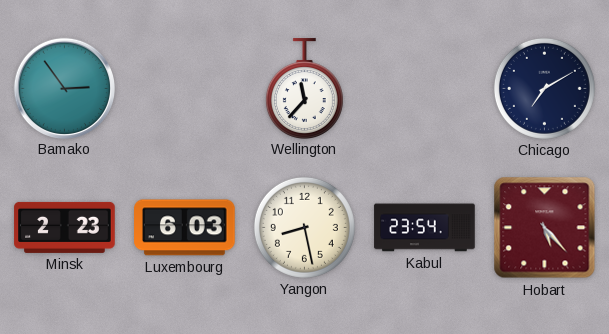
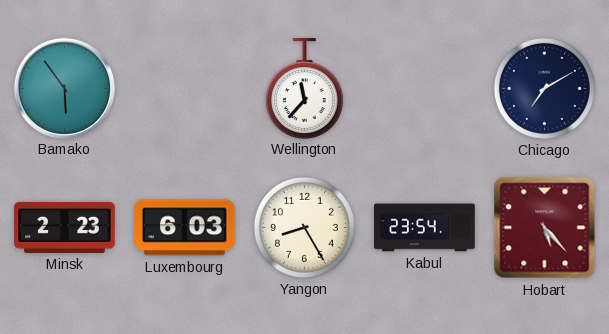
Bamako: 2:54 -> 5:54 (64, 88)
Yangon: 8:28 -> 8:25 (304, 227)
